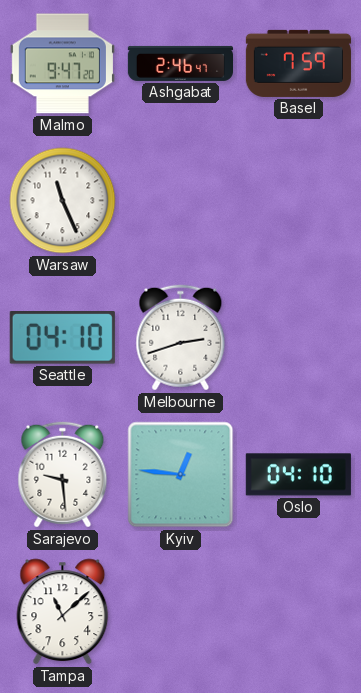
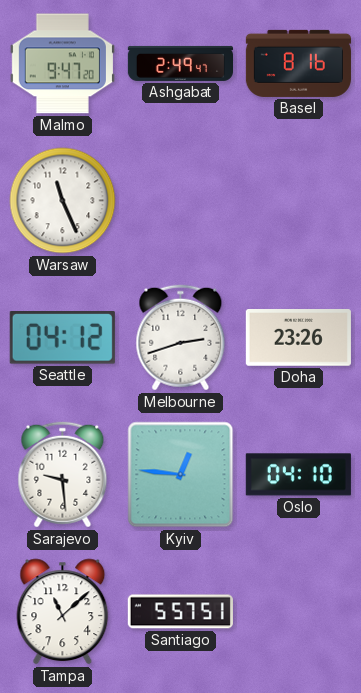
Ashgabat: 2:46 -> 2:49 (180, 63)
Basel: 7:59 -> 8:16 (298, 63)
Seattle: 04:10 -> 04:12 (62, 338)
Doha: none -> 23:26 (298, 338)
Santiago: none -> 5:57 (180, 612)
